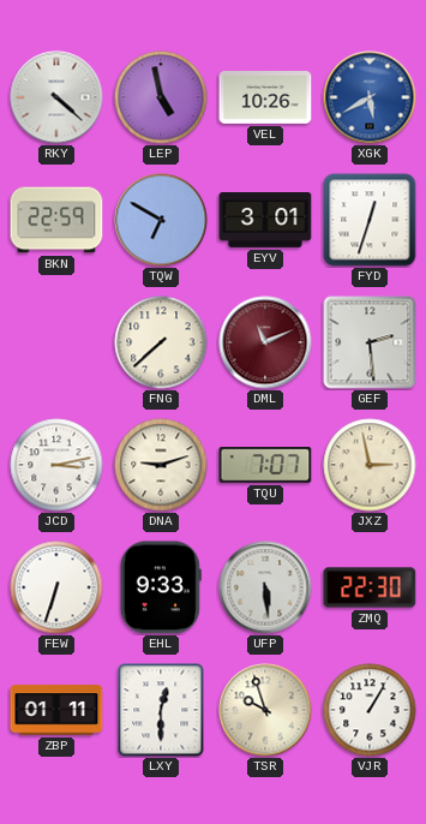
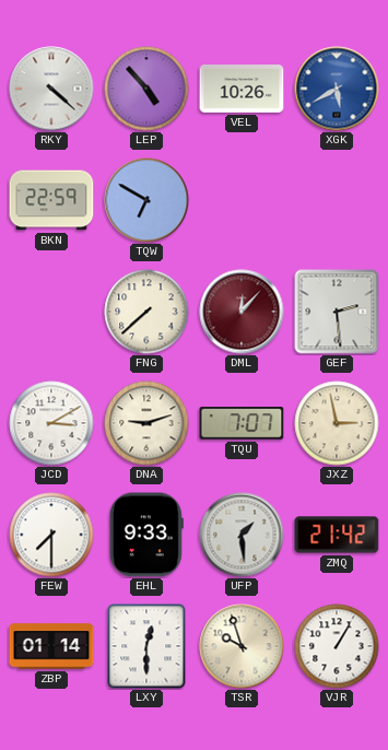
LEP: 4:58 -> 4:53 (146, 89)
EYV: 3:01 -> none (265, 221)
FYD: 12:33 -> none (370, 220)
DML: 11:11 -> 12:07 (242, 312)
JCD: 3:13 -> 3:10 (51, 423)
FEW: 6:33 -> 7:30 (51, 535)
UFP: 5:29 -> 1:29 (242, 535)
ZMQ: 22:30 -> 21:42 (337, 535)
ZBP: 01:11 -> 01:14 (51, 646)
